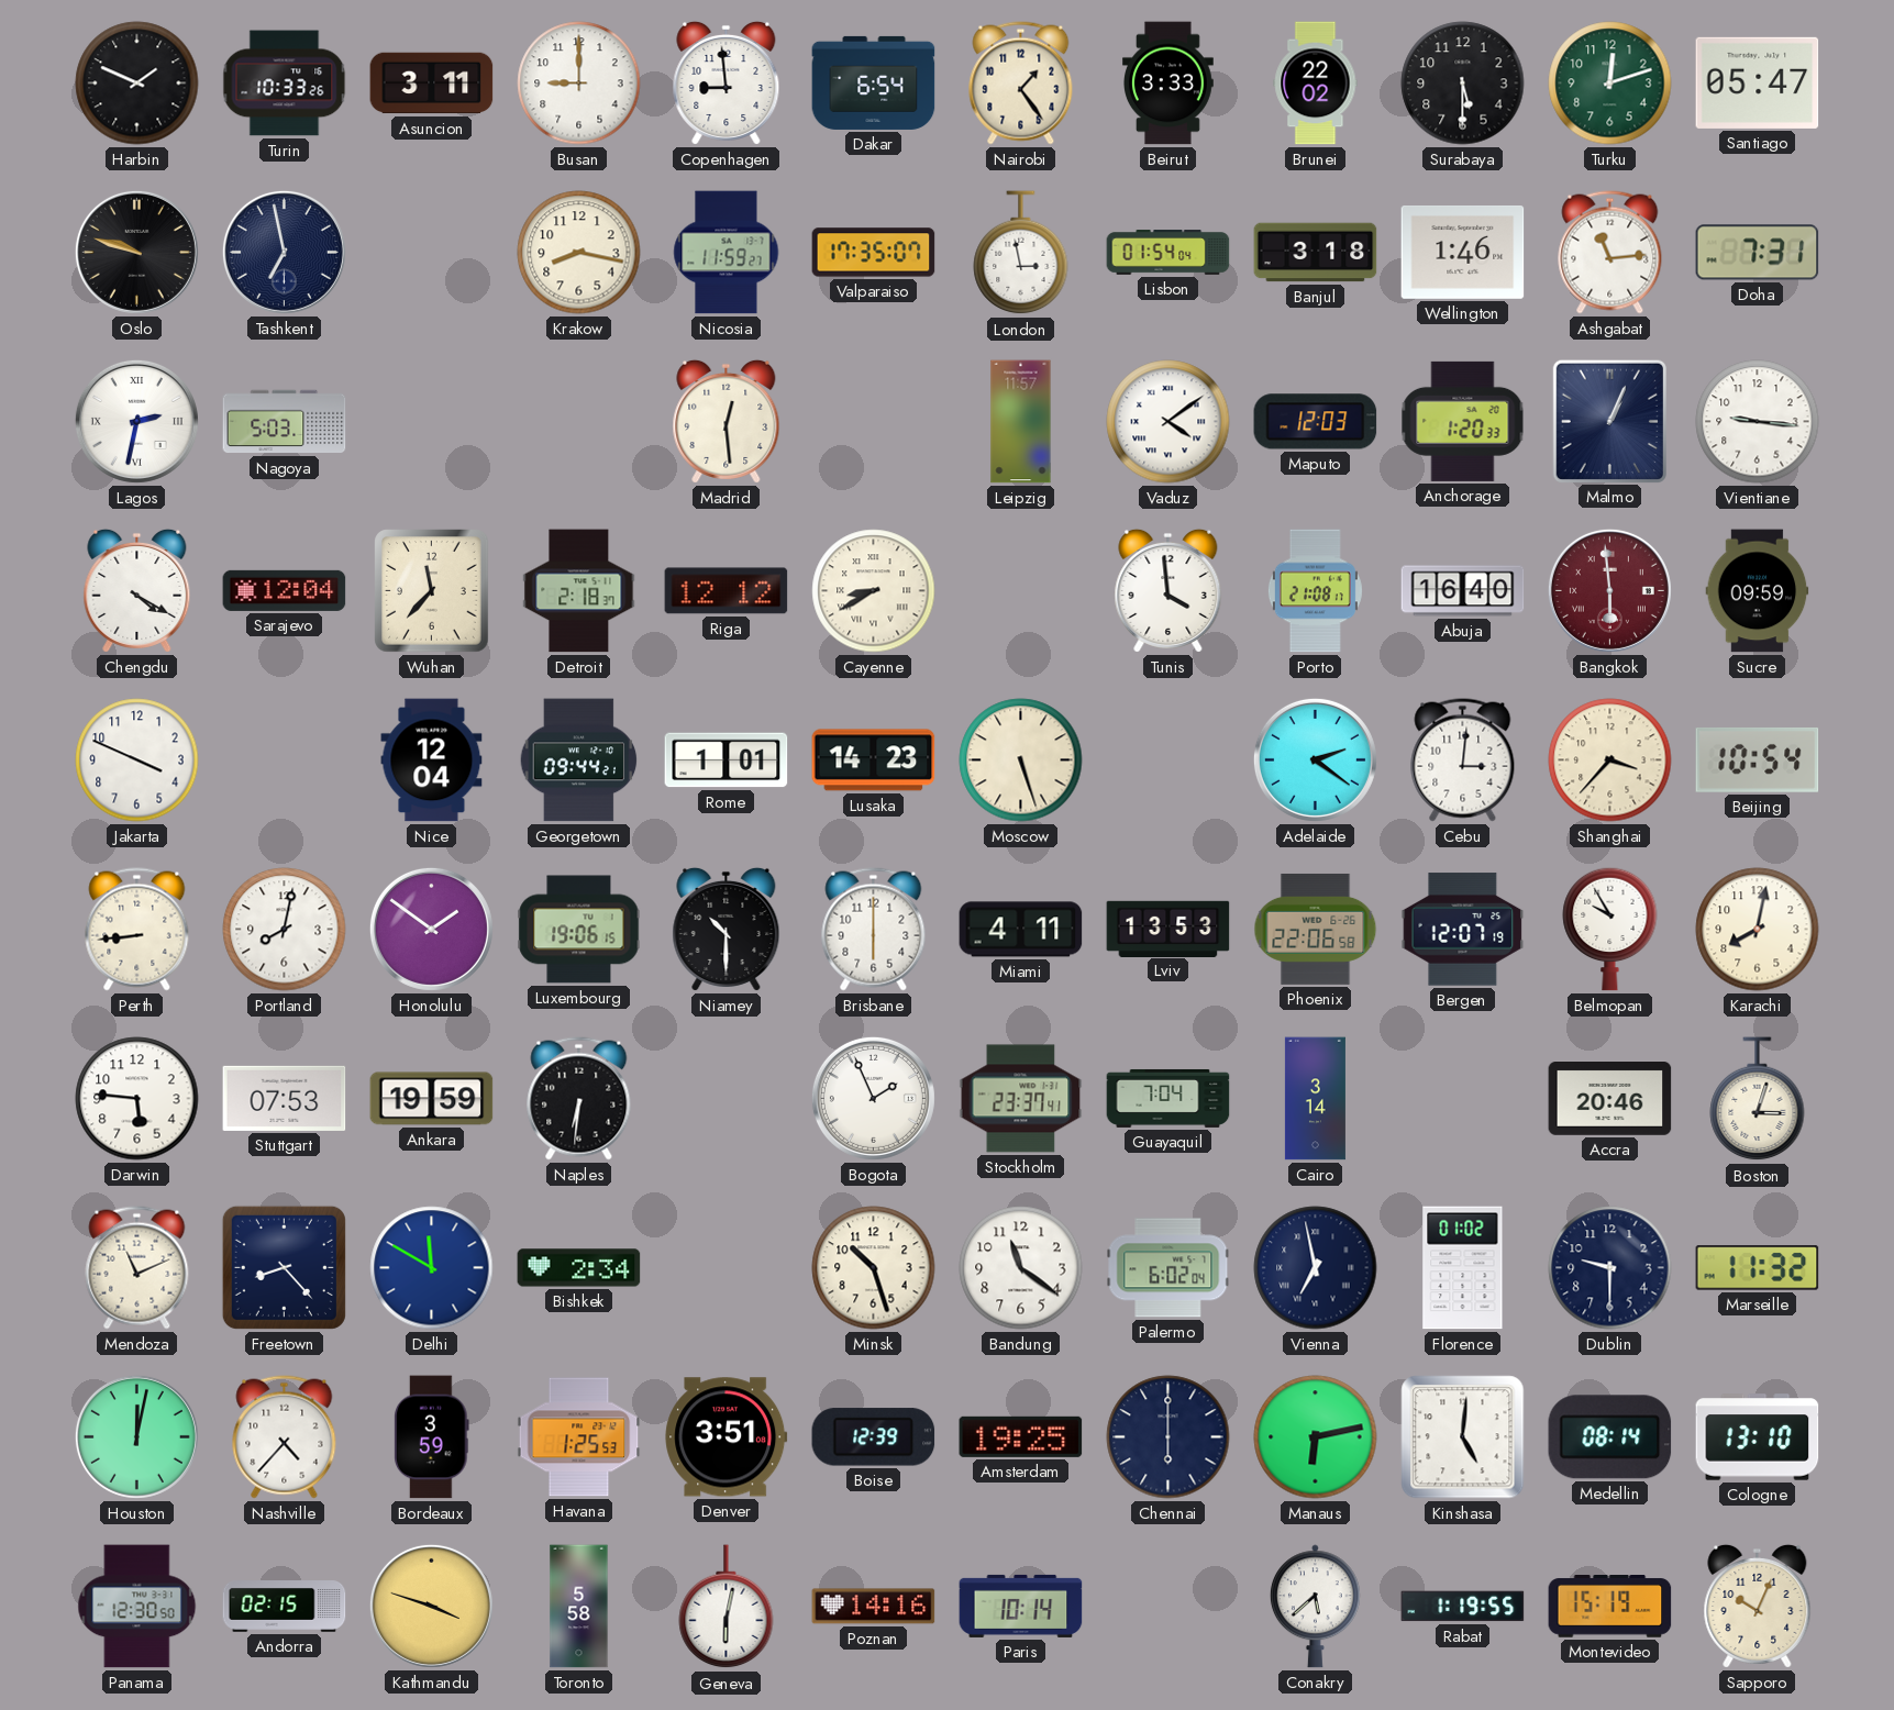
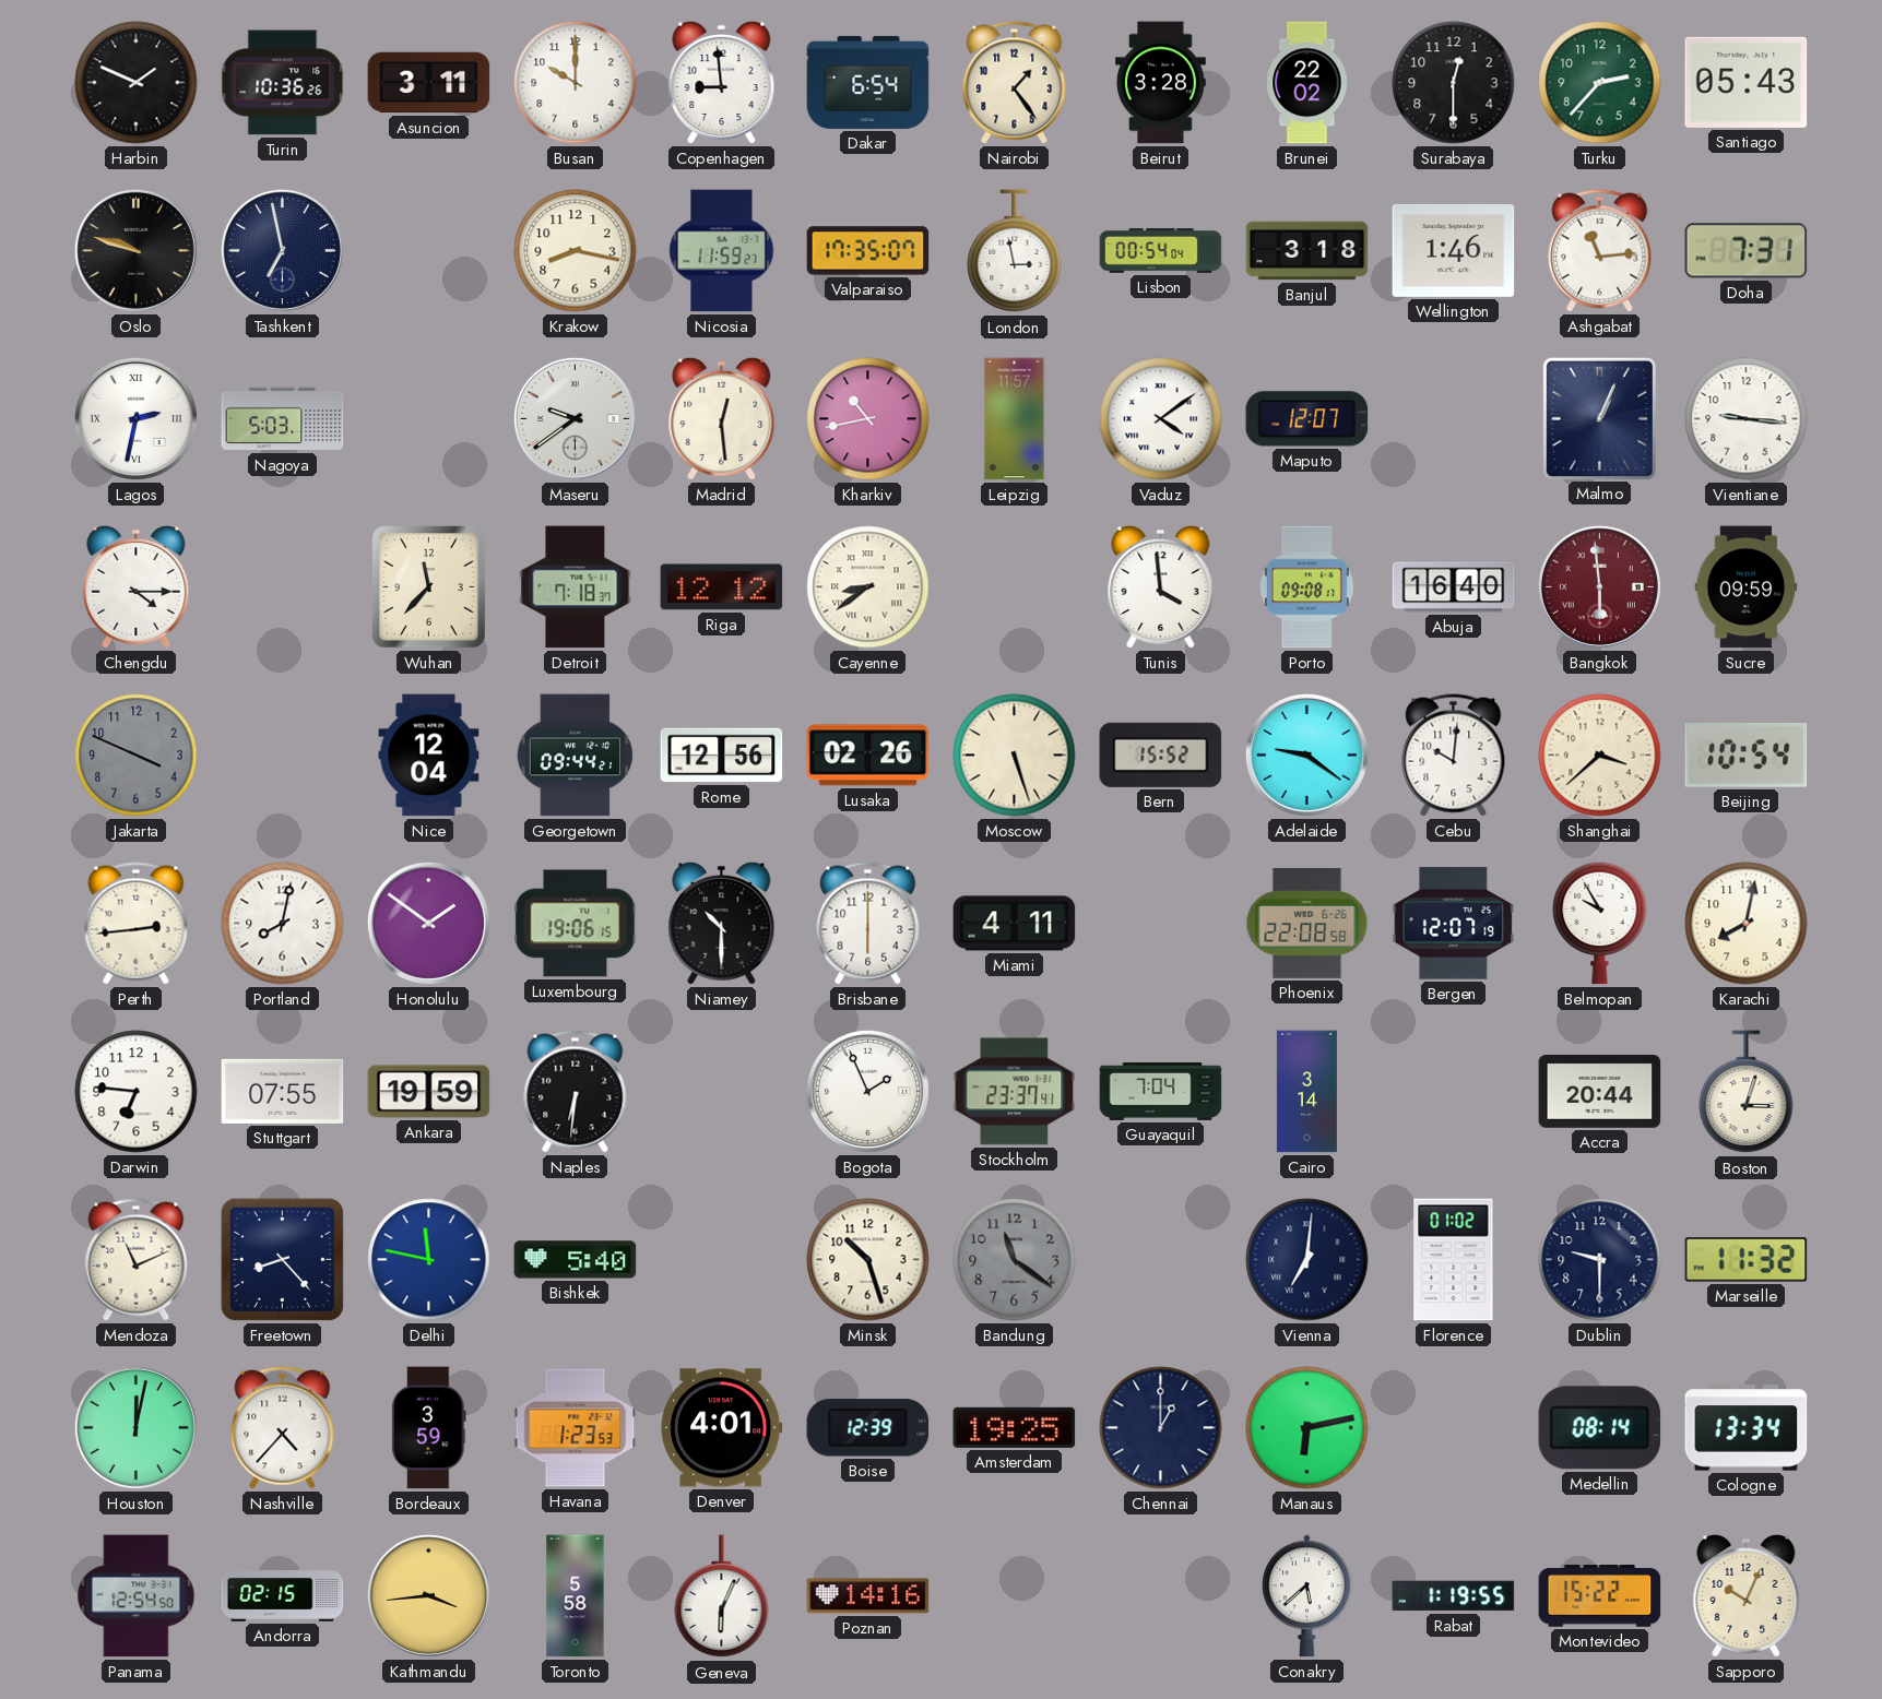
Turin: 10:33 -> 10:36 (283, 83)
Busan: 9:00 -> 10:00 (576, 83)
Beirut: 3:33 -> 3:28 (1161, 83)
Surabaya: 5:30 -> 12:30 (1454, 83)
Turku: 12:12 -> 2:37 (1600, 83)
Santiago: 05:47 -> 05:43 (1747, 82)
Lisbon: 01:54 -> 00:54 (1161, 251)
Maseru: none -> 9:39 (575, 418)
Kharkiv: none -> 10:43 (868, 419)
Maputo: 12:03 -> 12:07 (1307, 419)
Anchorage: 1:20 -> none (1463, 421)
Chengdu: 4:20 -> 4:15 (137, 586)
Sarajevo: 12:04 -> none (285, 590)
Detroit: 2:18 -> 7:18 (576, 587)
Cayenne: 8:40 -> 8:39 (868, 587)
Porto: 21:08 -> 09:08 (1306, 587)
Jakarta dial: white -> grey (137, 756)
Rome: 1:01 -> 12:56 (722, 756)
Lusaka: 14:23 -> 02:26 (868, 756)
Bern: none -> 15:52 (1161, 755)
Adelaide: 2:21 -> 9:21 (1306, 755)
Cebu: 3:01 -> 10:01 (1454, 756)
Shanghai: 3:37 -> 3:38 (1600, 756)
Perth: 8:44 -> 2:44 (137, 924)
Lviv: 13:53 -> none (1168, 929)
Phoenix: 22:06 -> 22:08 (1307, 923)
Darwin: 5:46 -> 6:46 (137, 1092)
Stuttgart: 07:53 -> 07:55 (283, 1091)
Accra: 20:46 -> 20:44 (1600, 1092)
Delhi: 11:50 -> 11:47 (429, 1260)
Bishkek: 2:34 -> 5:40 (576, 1260)
Bandung dial: white -> grey (1015, 1260)
Palermo: 6:02 -> none (1168, 1268)
Vienna: 6:58 -> 7:01 (1307, 1260)
Havana: 1:25 -> 1:23 (576, 1428)
Denver: 3:51 -> 4:01 (722, 1428)
Chennai: 6:00 -> 1:00 (1161, 1428)
Kinshasa: 5:01 -> none (1463, 1437)
Cologne: 13:10 -> 13:34 (1747, 1428)
Panama: 12:30 -> 12:54 (137, 1596)
Kathmandu: 3:48 -> 3:44 (428, 1595)
Geneva: 6:02 -> 6:04 (722, 1596)
Paris: 10:14 -> none (1021, 1606)
Montevideo: 15:19 -> 15:22 (1600, 1596)
